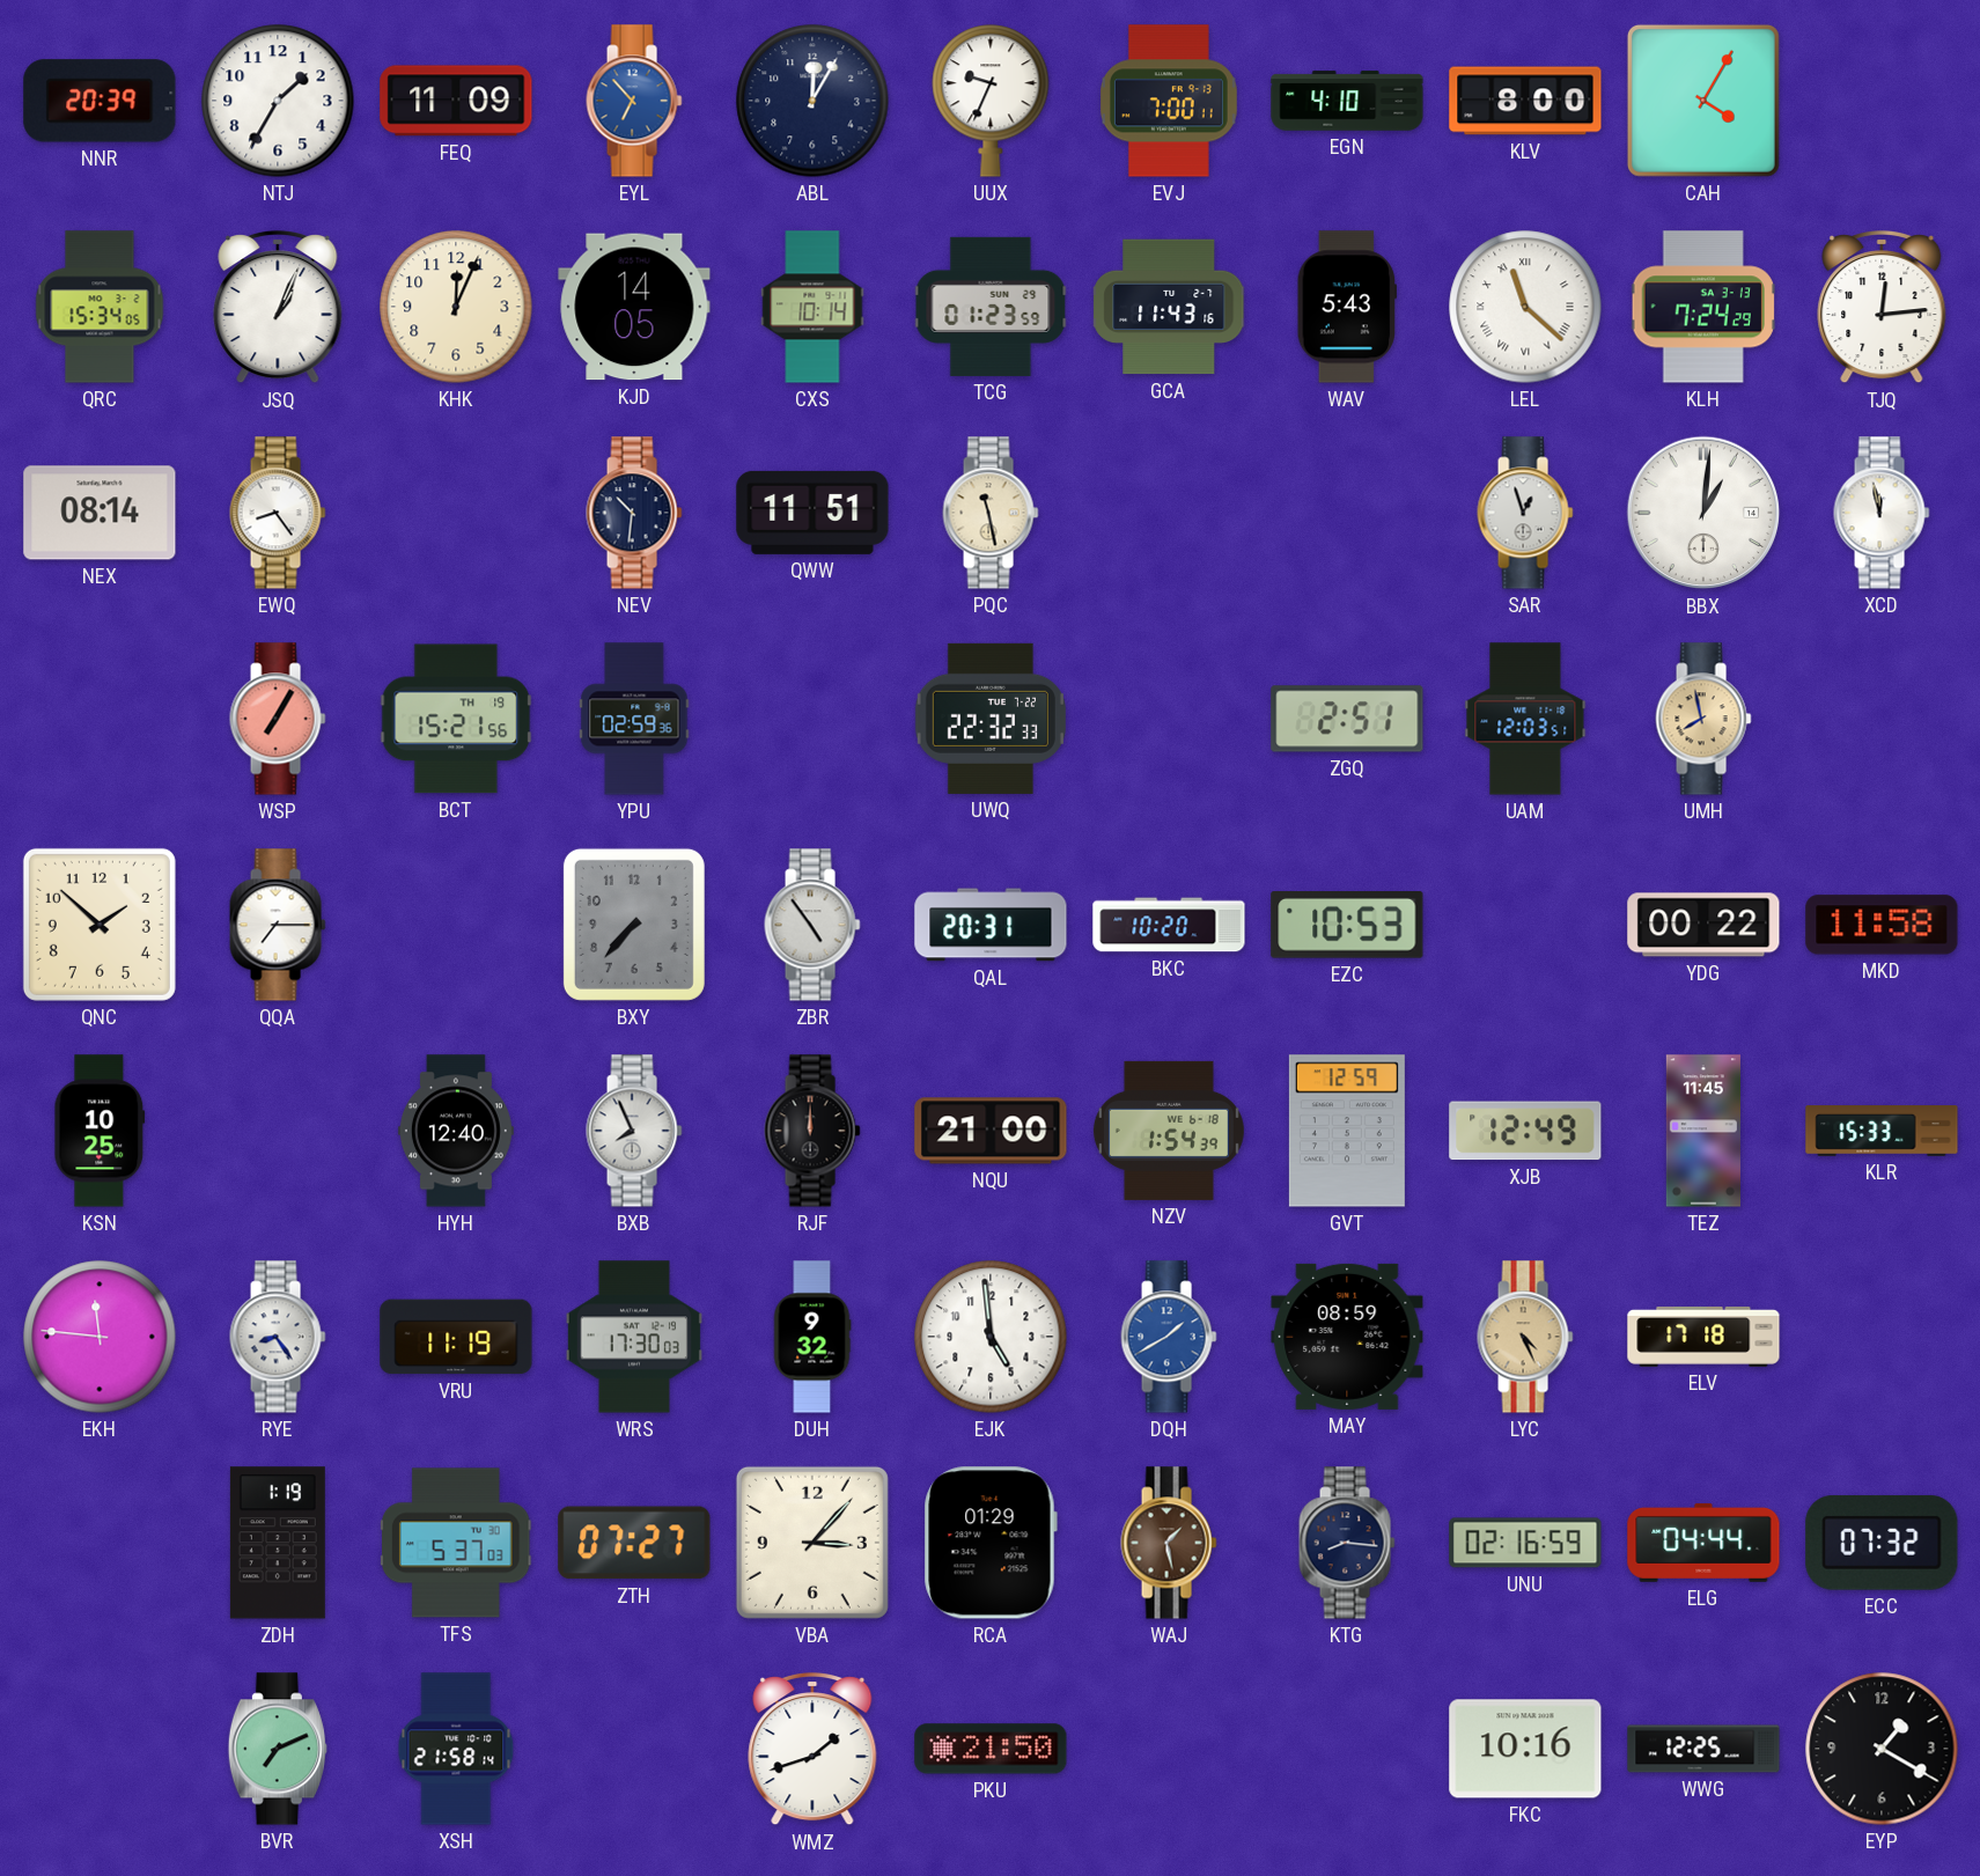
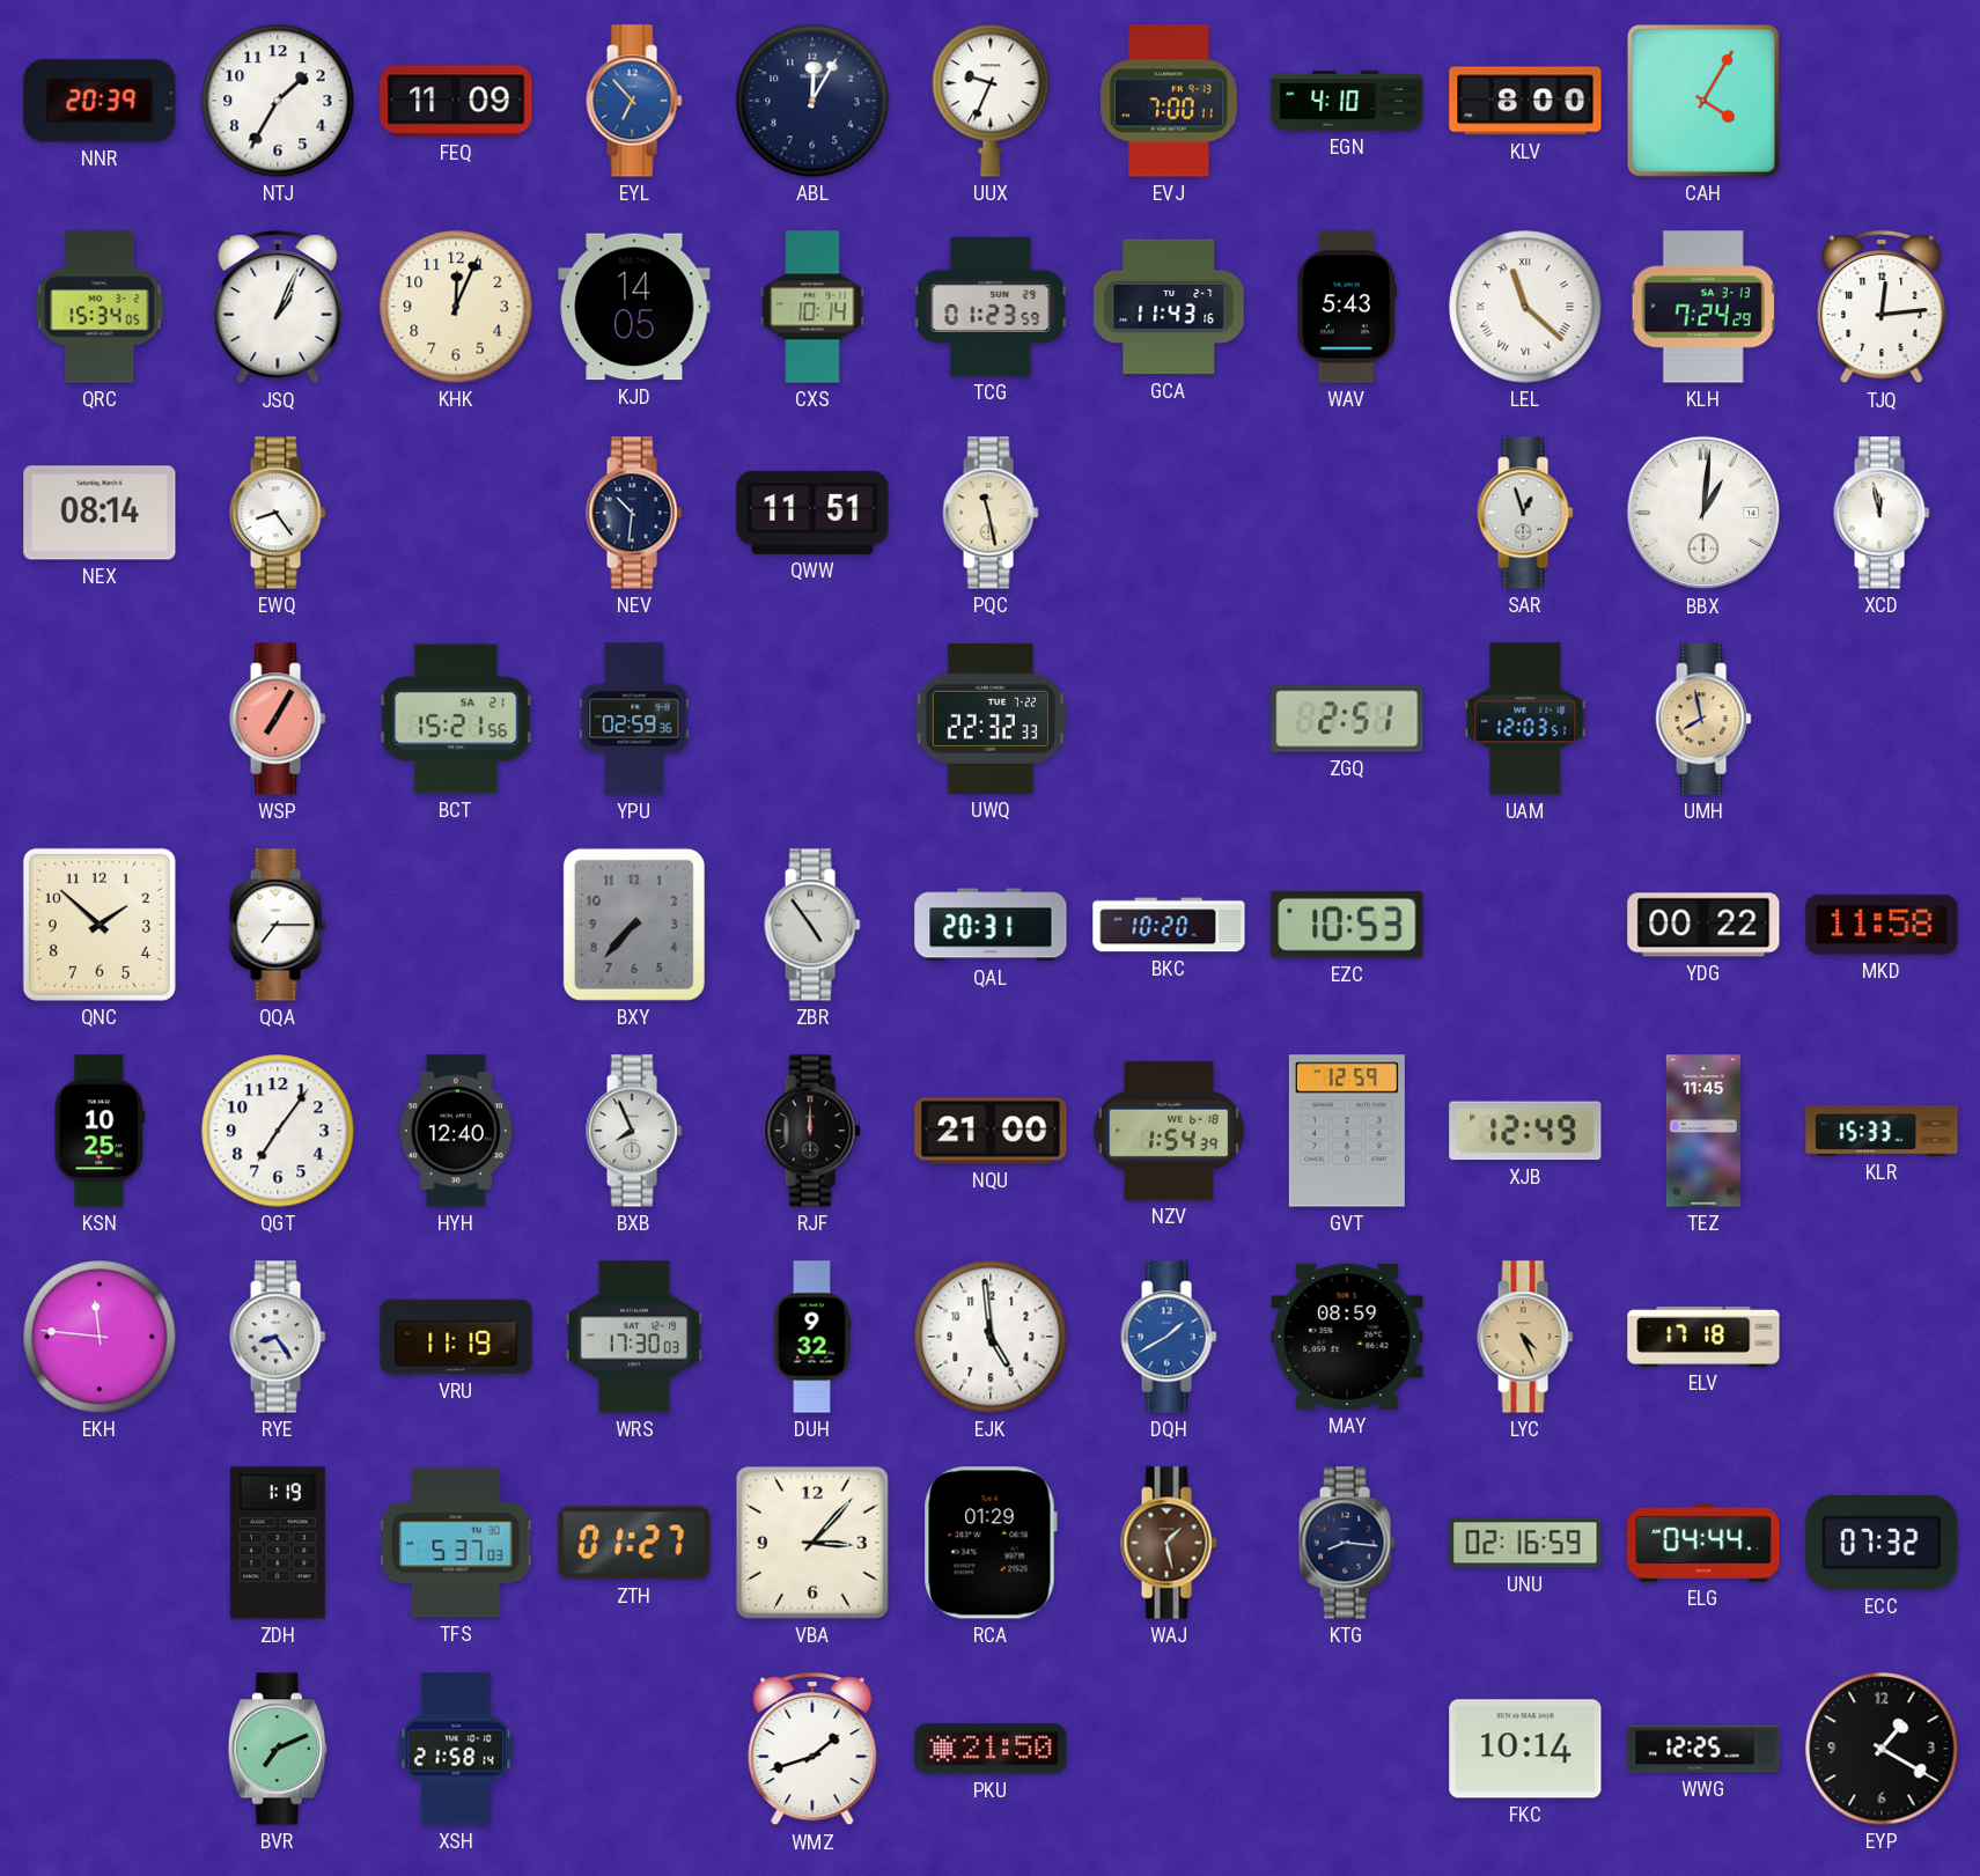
BCT date: TH 19 -> SA 21 (456, 719)
QGT: none -> 7:06 (278, 1131)
ZTH: 07:27 -> 01:27 (634, 1543)
FKC: 10:16 -> 10:14 (1525, 1749)
